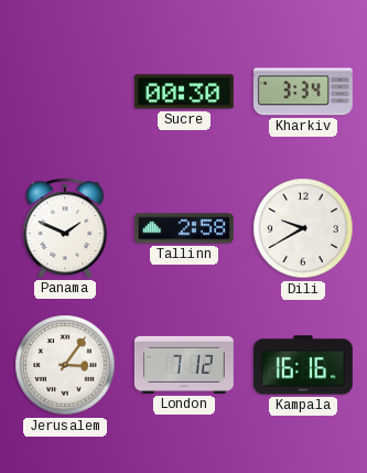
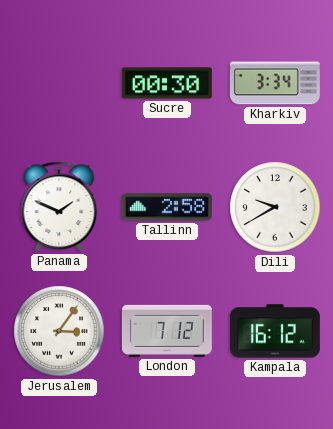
Kampala: 16:16 -> 16:12 (275, 331)
